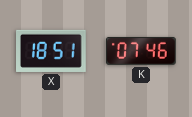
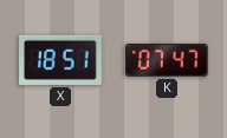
K: 07:46 -> 07:47 (167, 60)
